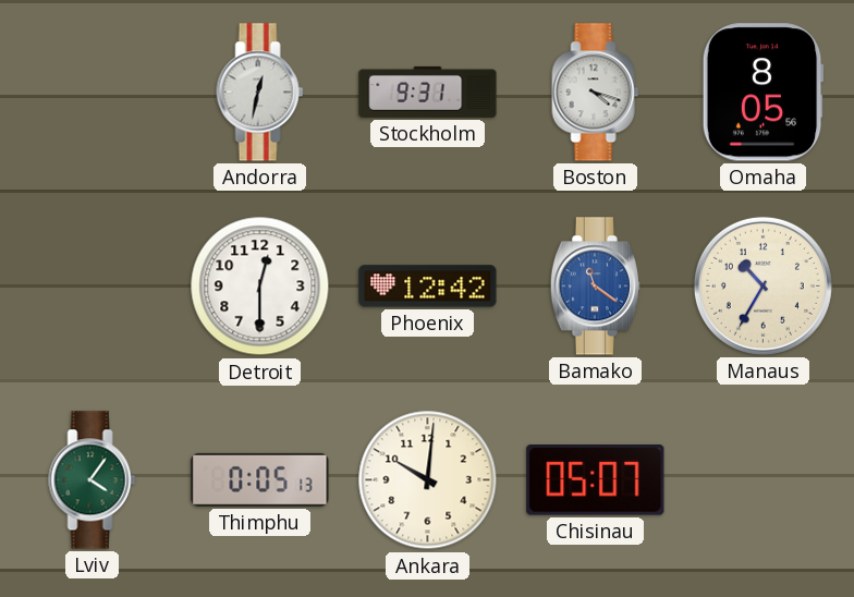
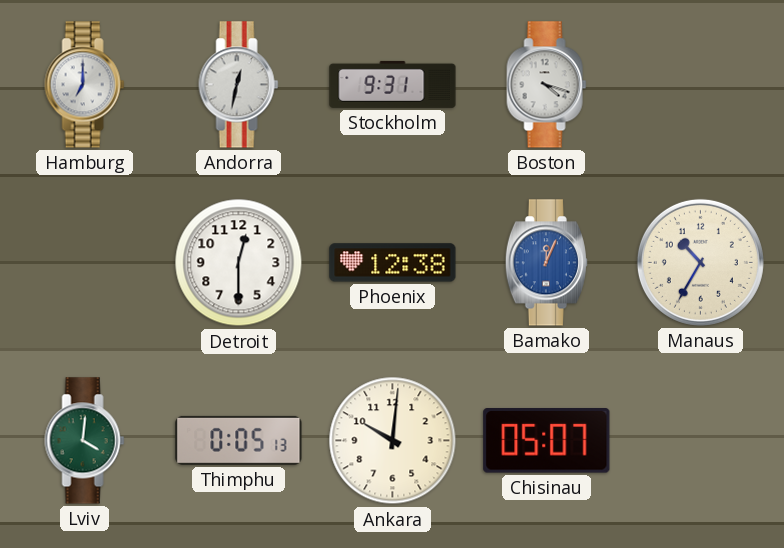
Hamburg: none -> 7:00 (85, 85)
Omaha: 8:05 -> none (762, 93)
Phoenix: 12:42 -> 12:38 (393, 263)
Bamako: 11:21 -> 12:04 (546, 263)
Lviv: 4:06 -> 4:01 (85, 441)
